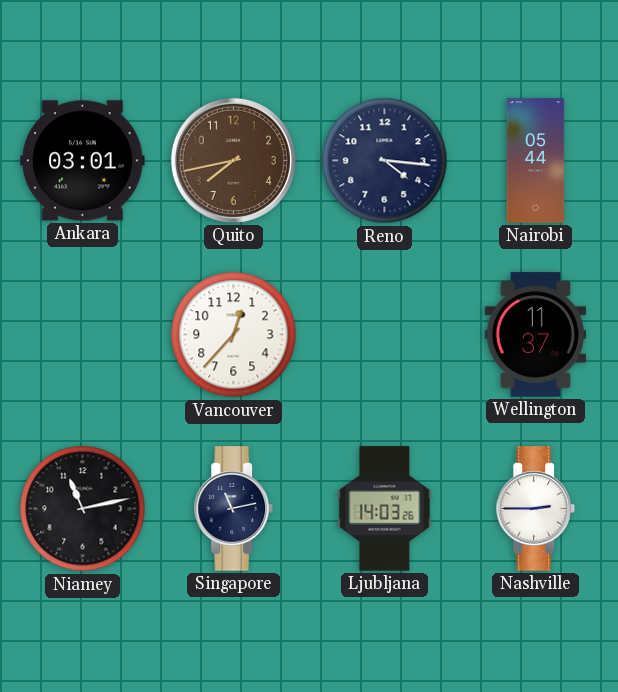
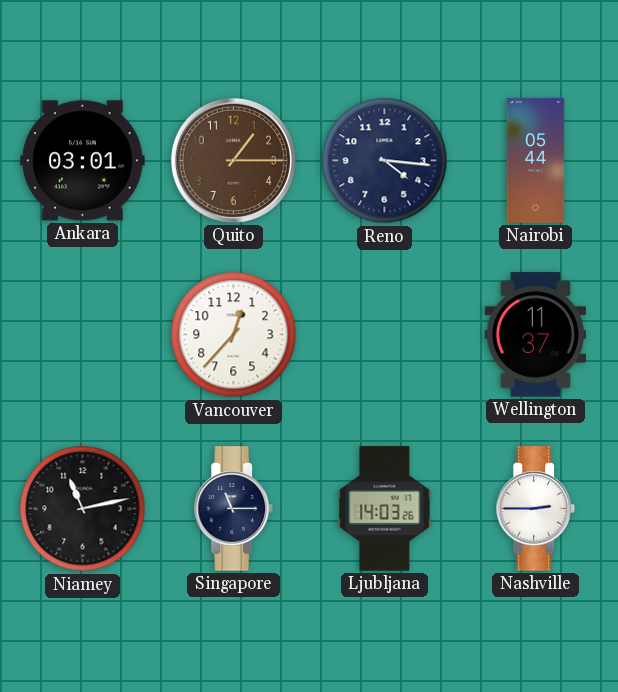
Quito: 7:43 -> 1:15 (233, 160)
Singapore: 11:13 -> 11:15 (233, 509)
